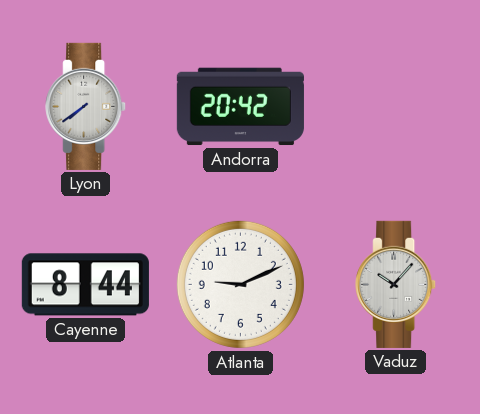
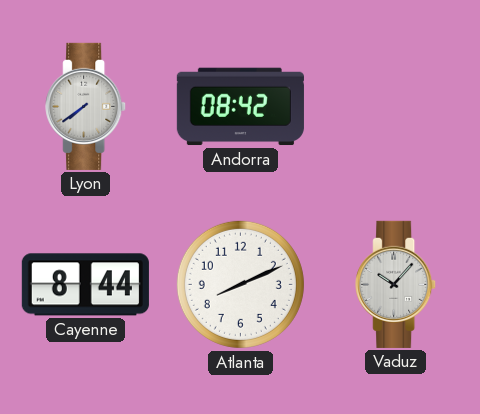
Andorra: 20:42 -> 08:42 (240, 107)
Atlanta: 9:11 -> 8:11 (240, 284)
